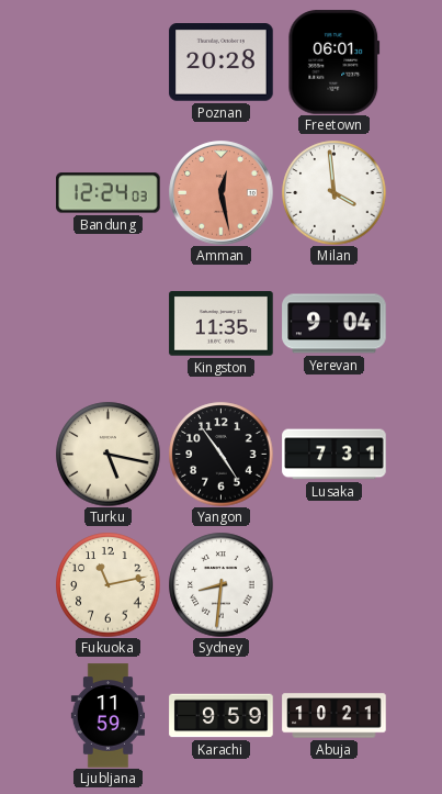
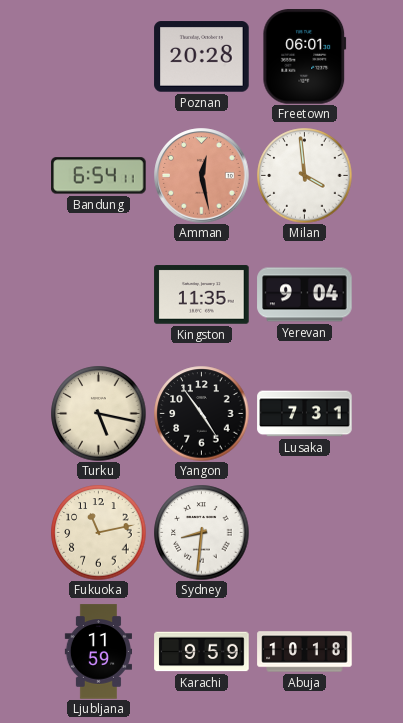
Bandung: 12:24 -> 6:54 (99, 176)
Abuja: 10:21 -> 10:18 (305, 652)
